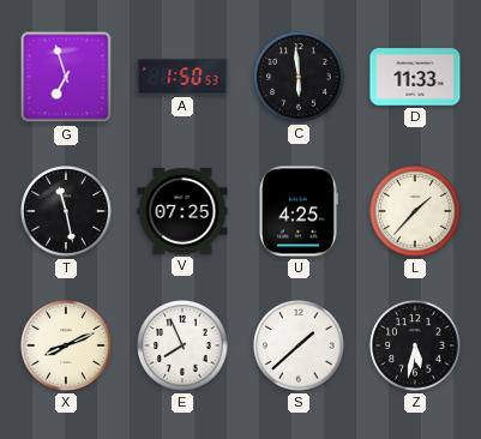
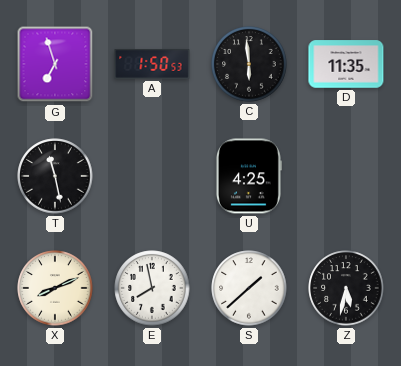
D: 11:33 -> 11:35 (346, 64)
V: 07:25 -> none (182, 211)
L: 1:37 -> none (415, 211)
E: 7:56 -> 7:58 (152, 288)
